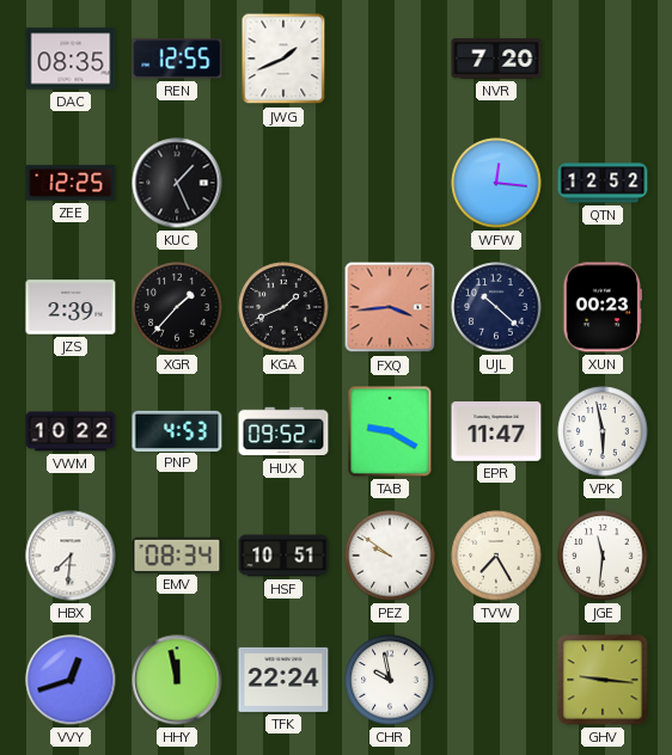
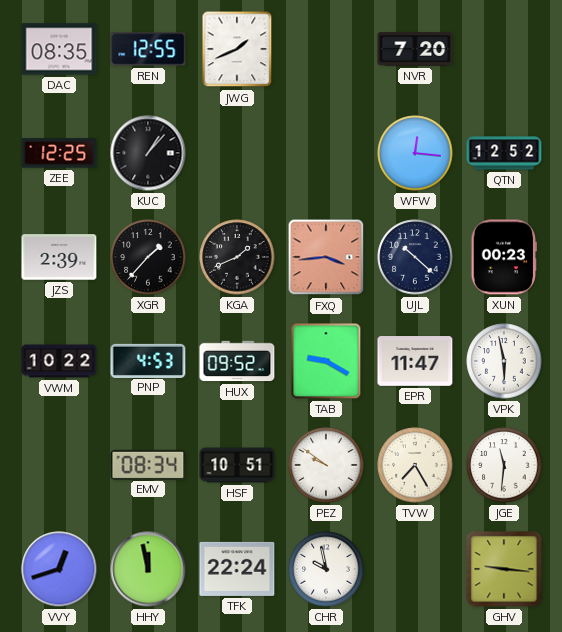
KUC: 1:26 -> 1:07 (148, 153)
HBX: 7:31 -> none (71, 555)
